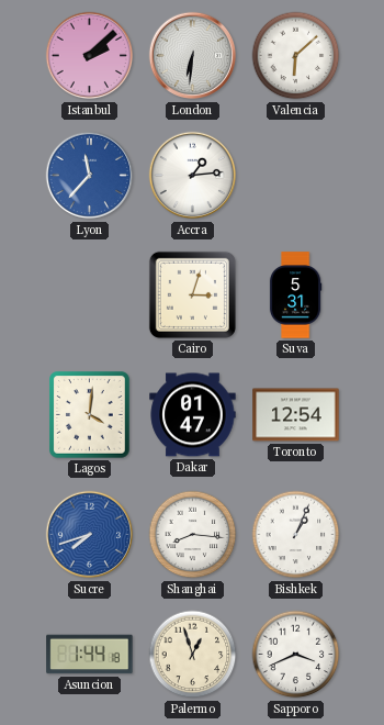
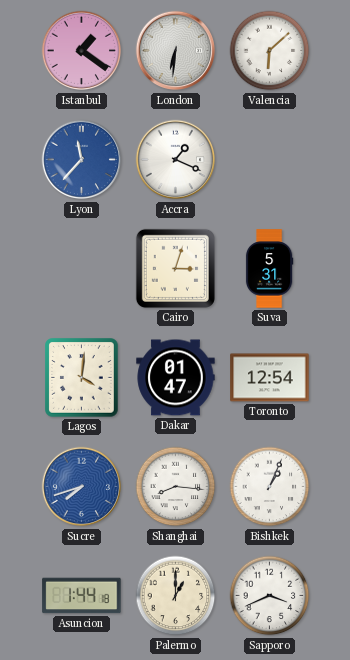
Istanbul: 2:08 -> 1:21 (82, 51)
Accra: 1:14 -> 1:19 (176, 160)
Palermo: 12:57 -> 1:00 (176, 596)
